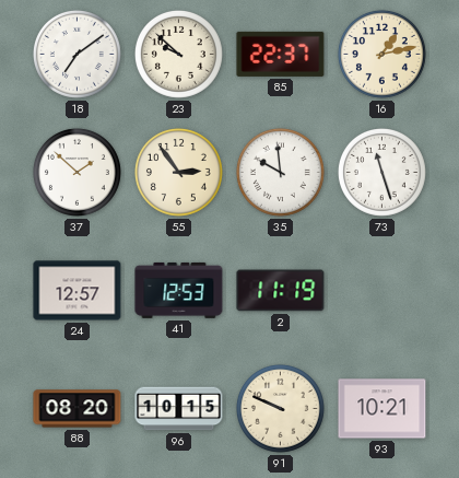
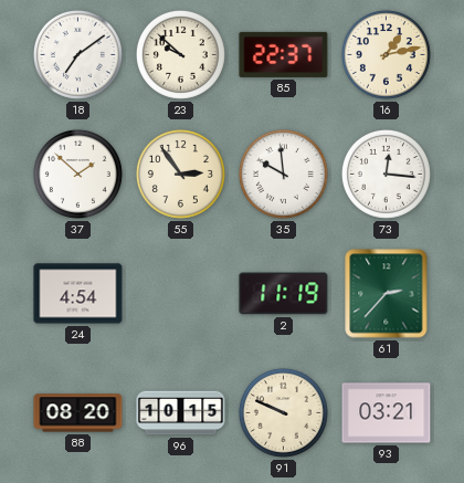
73: 11:27 -> 12:16 (386, 174)
24: 12:57 -> 4:54 (78, 294)
41: 12:53 -> none (179, 290)
61: none -> 2:37 (387, 294)
93: 10:21 -> 03:21 (387, 413)
